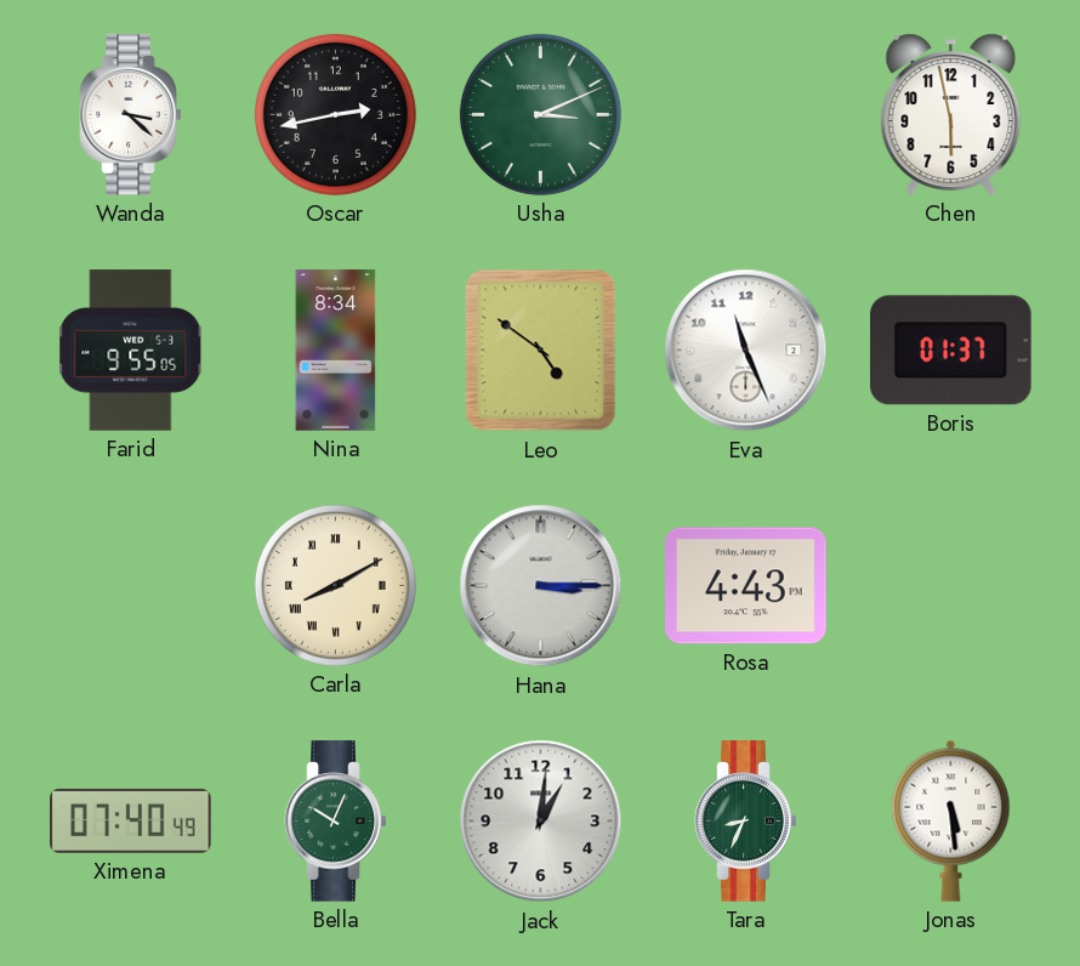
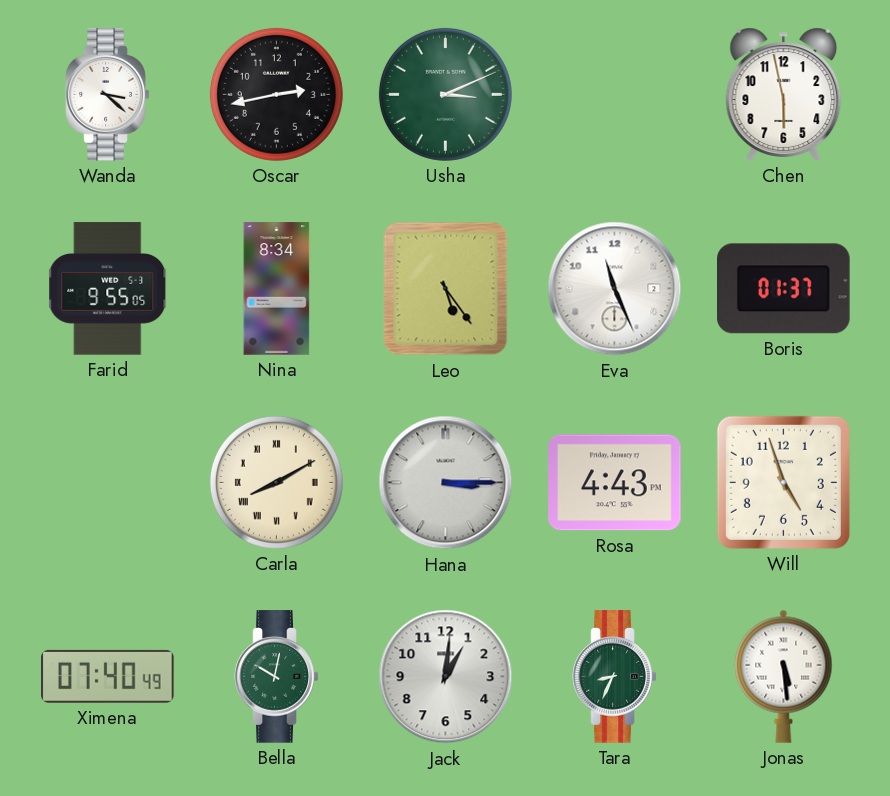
Leo: 4:51 -> 5:24 (446, 289)
Will: none -> 4:57 (783, 482)
Bella: 10:04 -> 10:02 (277, 677)
